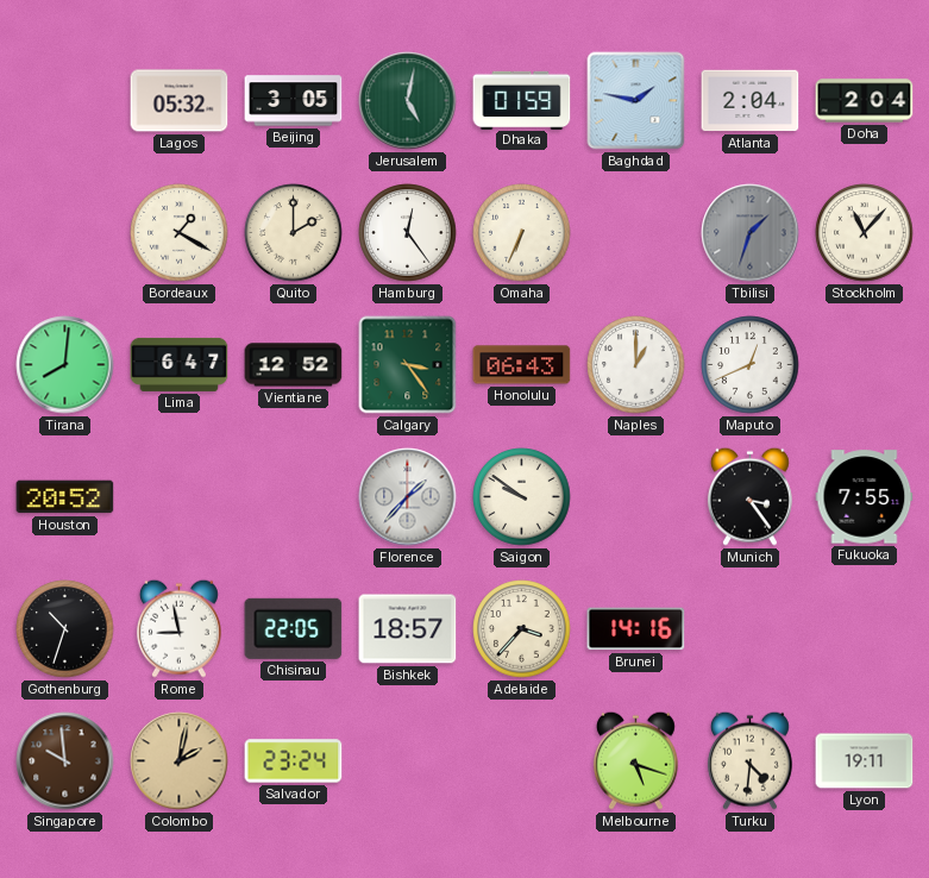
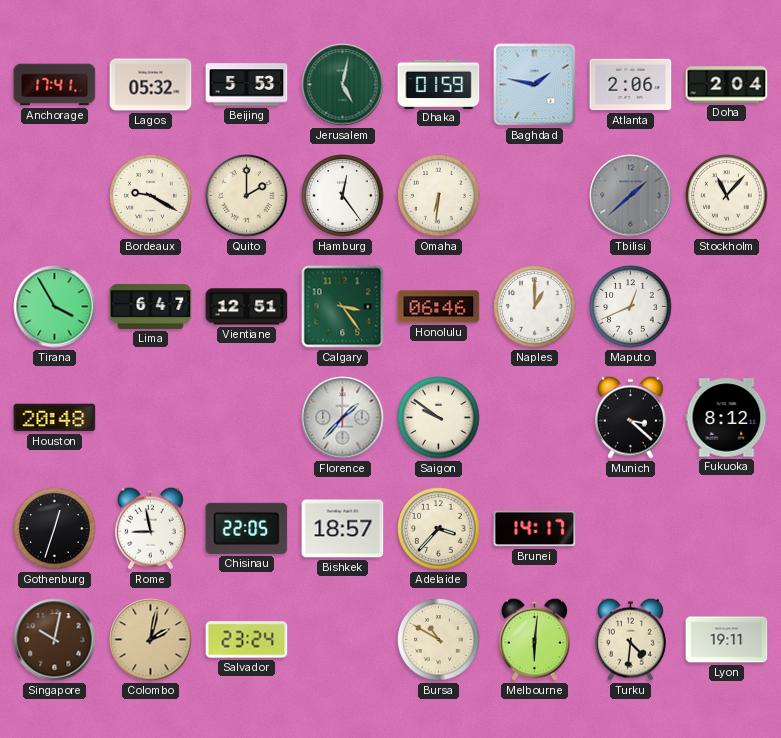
Anchorage: none -> 17:41 (55, 85)
Beijing: 3:05 -> 5:53 (247, 85)
Atlanta: 2:04 -> 2:06 (631, 85)
Bordeaux: 1:20 -> 9:20 (151, 196)
Omaha: 6:34 -> 6:31 (439, 196)
Tbilisi: 1:33 -> 1:38 (631, 196)
Tirana: 8:01 -> 3:55 (55, 307)
Vientiane: 12:52 -> 12:51 (247, 307)
Honolulu: 06:43 -> 06:46 (439, 307)
Houston: 20:52 -> 20:48 (55, 418)
Munich: 3:24 -> 3:22 (630, 417)
Fukuoka: 7:55 -> 8:12 (727, 418)
Gothenburg: 10:33 -> 12:33 (55, 529)
Brunei: 14:16 -> 14:17 (535, 529)
Singapore: 9:59 -> 10:02 (55, 640)
Bursa: none -> 10:50 (439, 640)
Melbourne: 5:18 -> 6:01 (534, 639)
